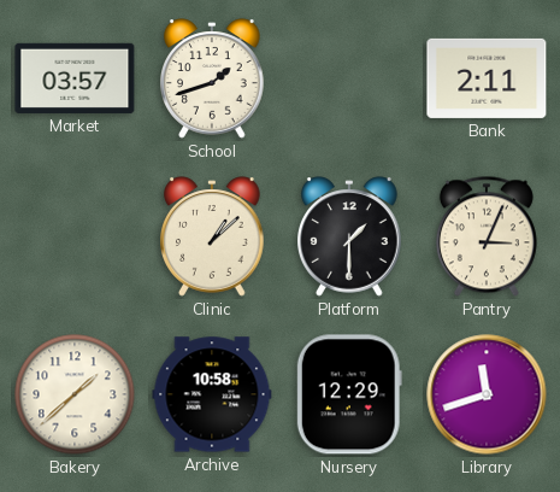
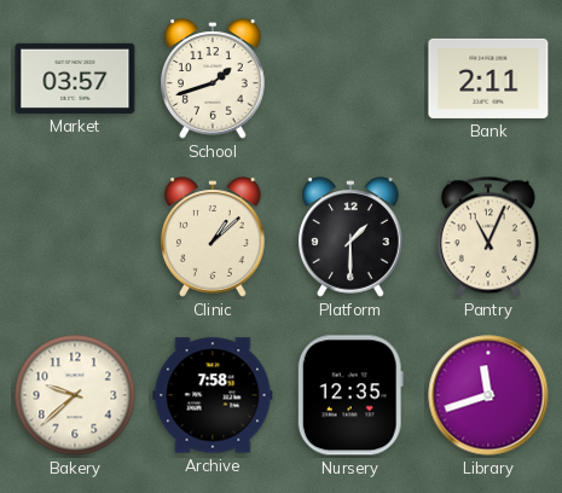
Pantry: 3:04 -> 11:04 (488, 237)
Bakery: 1:38 -> 9:38 (75, 395)
Archive: 10:58 -> 7:58 (213, 395)
Nursery: 12:29 -> 12:35 (350, 395)
